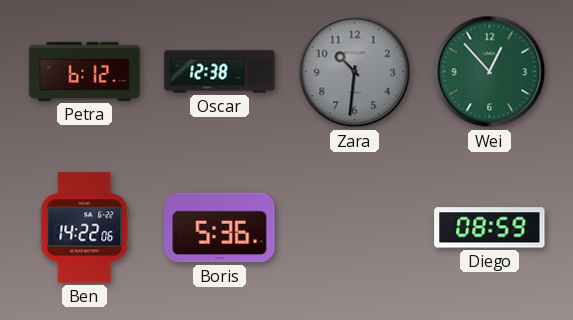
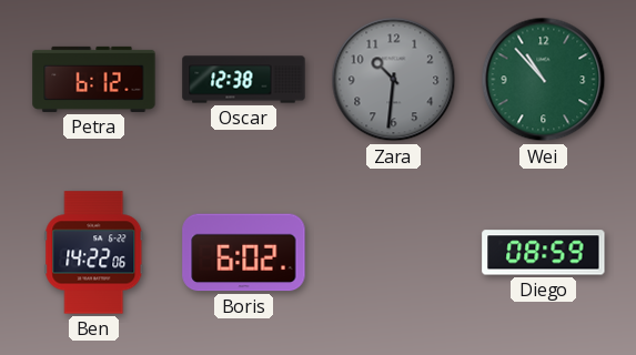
Wei: 12:53 -> 10:53 (544, 80)
Boris: 5:36 -> 6:02 (244, 253)
